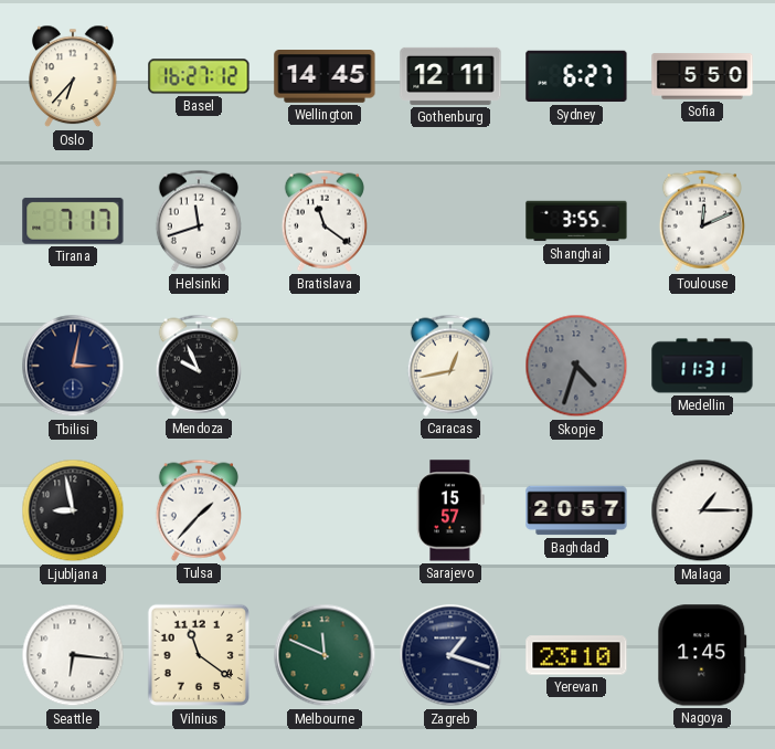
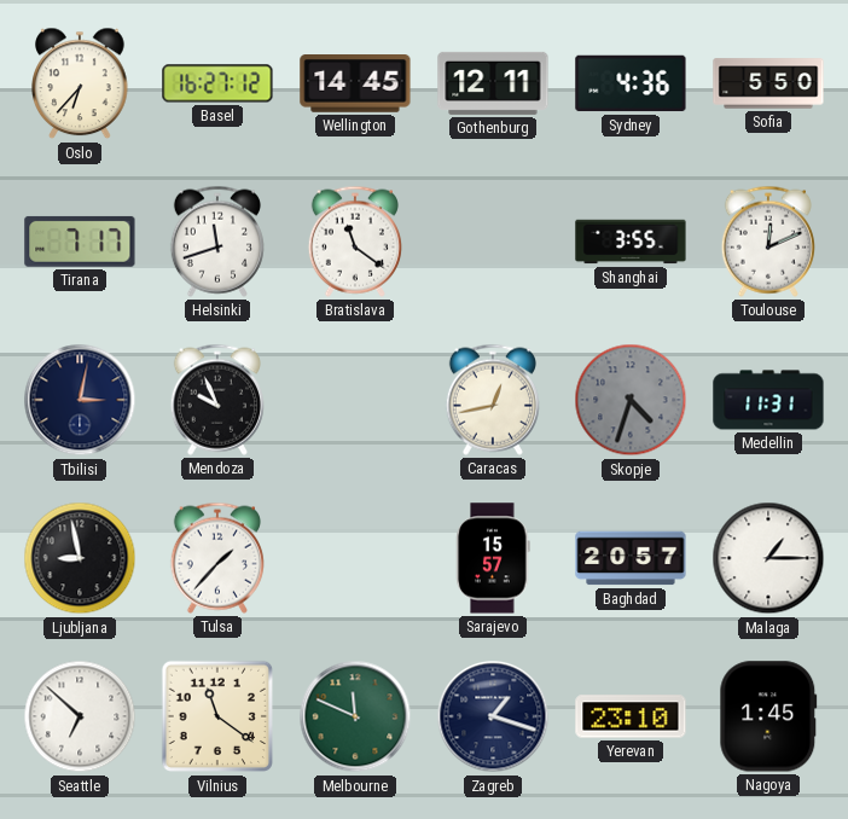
Sydney: 6:27 -> 4:36 (631, 83)
Seattle: 6:16 -> 6:52 (80, 716)
